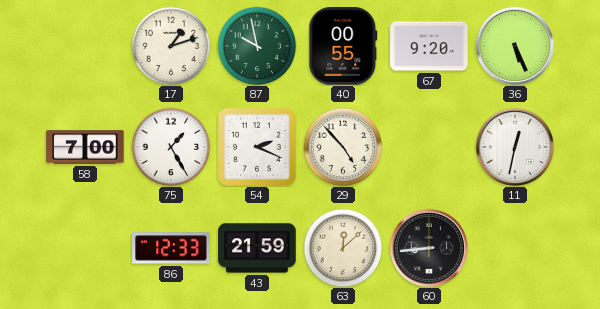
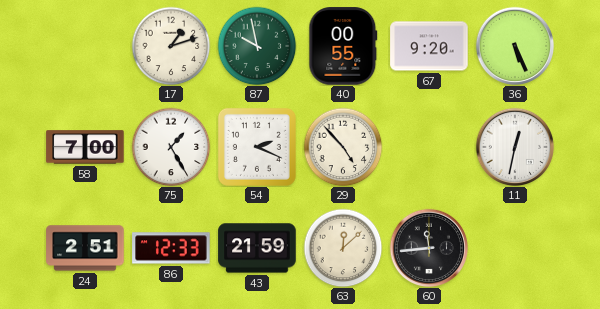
24: none -> 2:51 (85, 248)
60: 8:44 -> 11:44 (429, 248)
